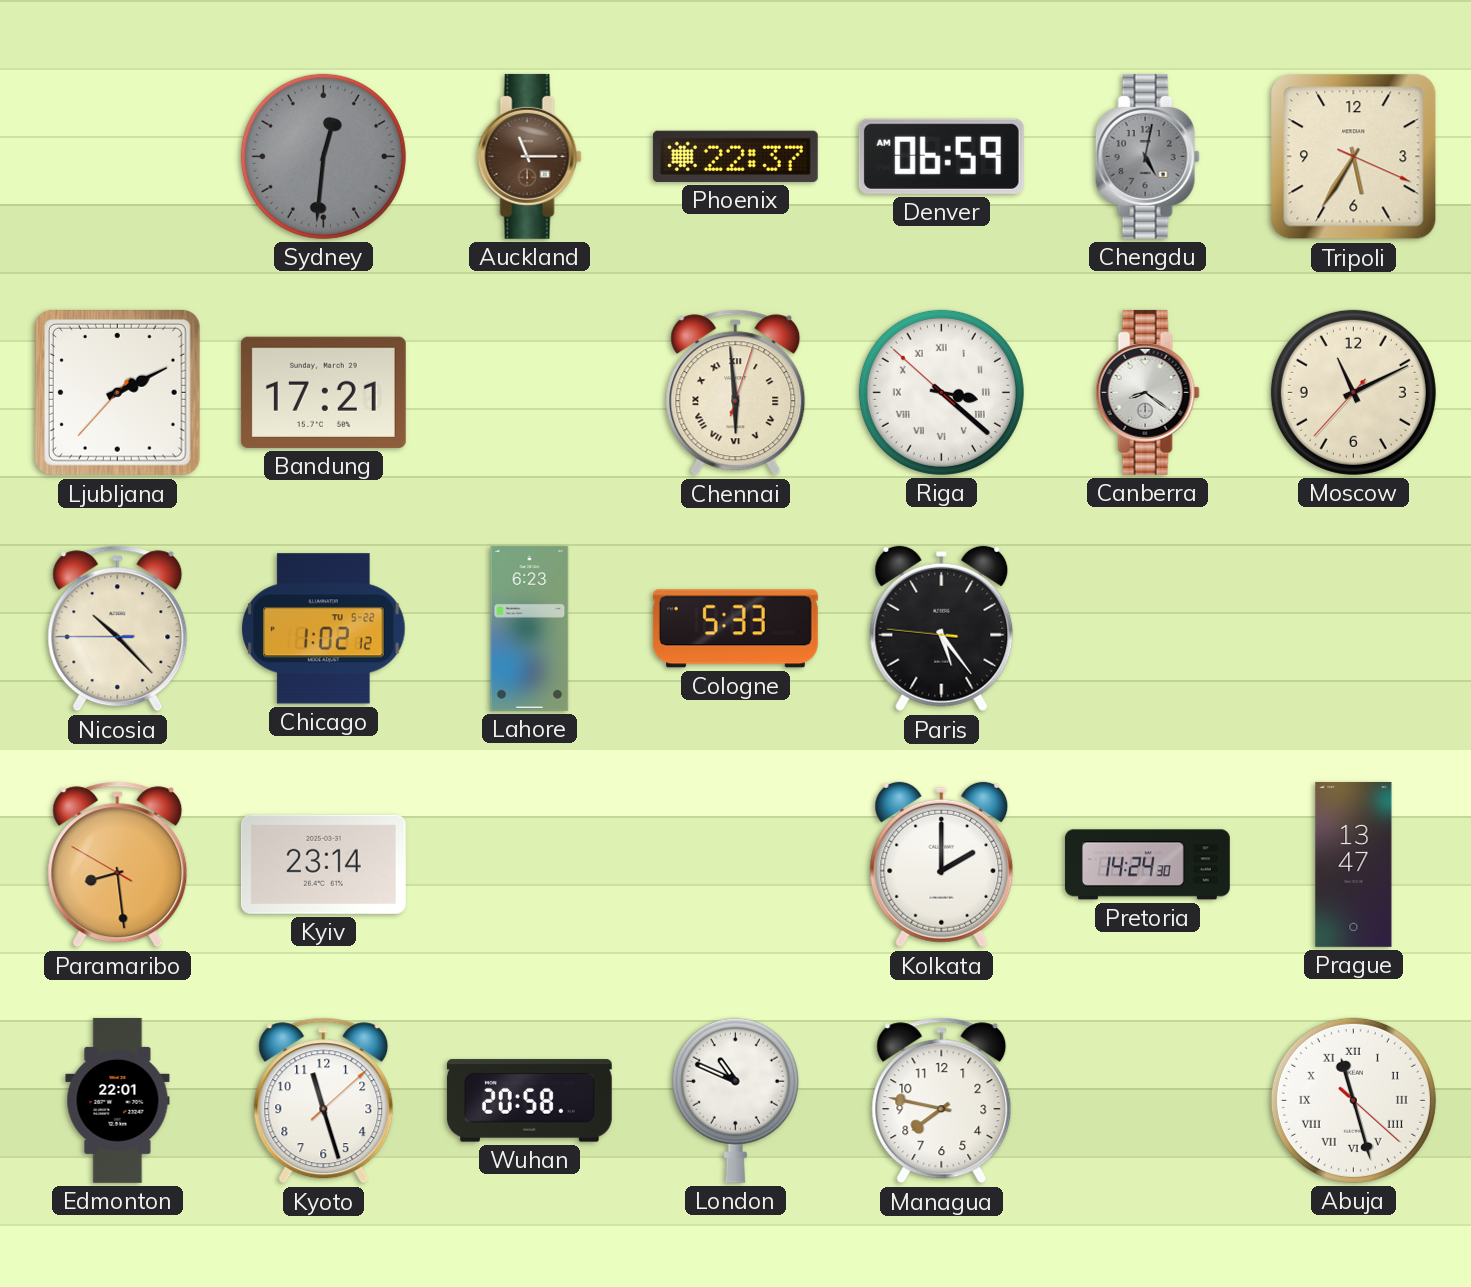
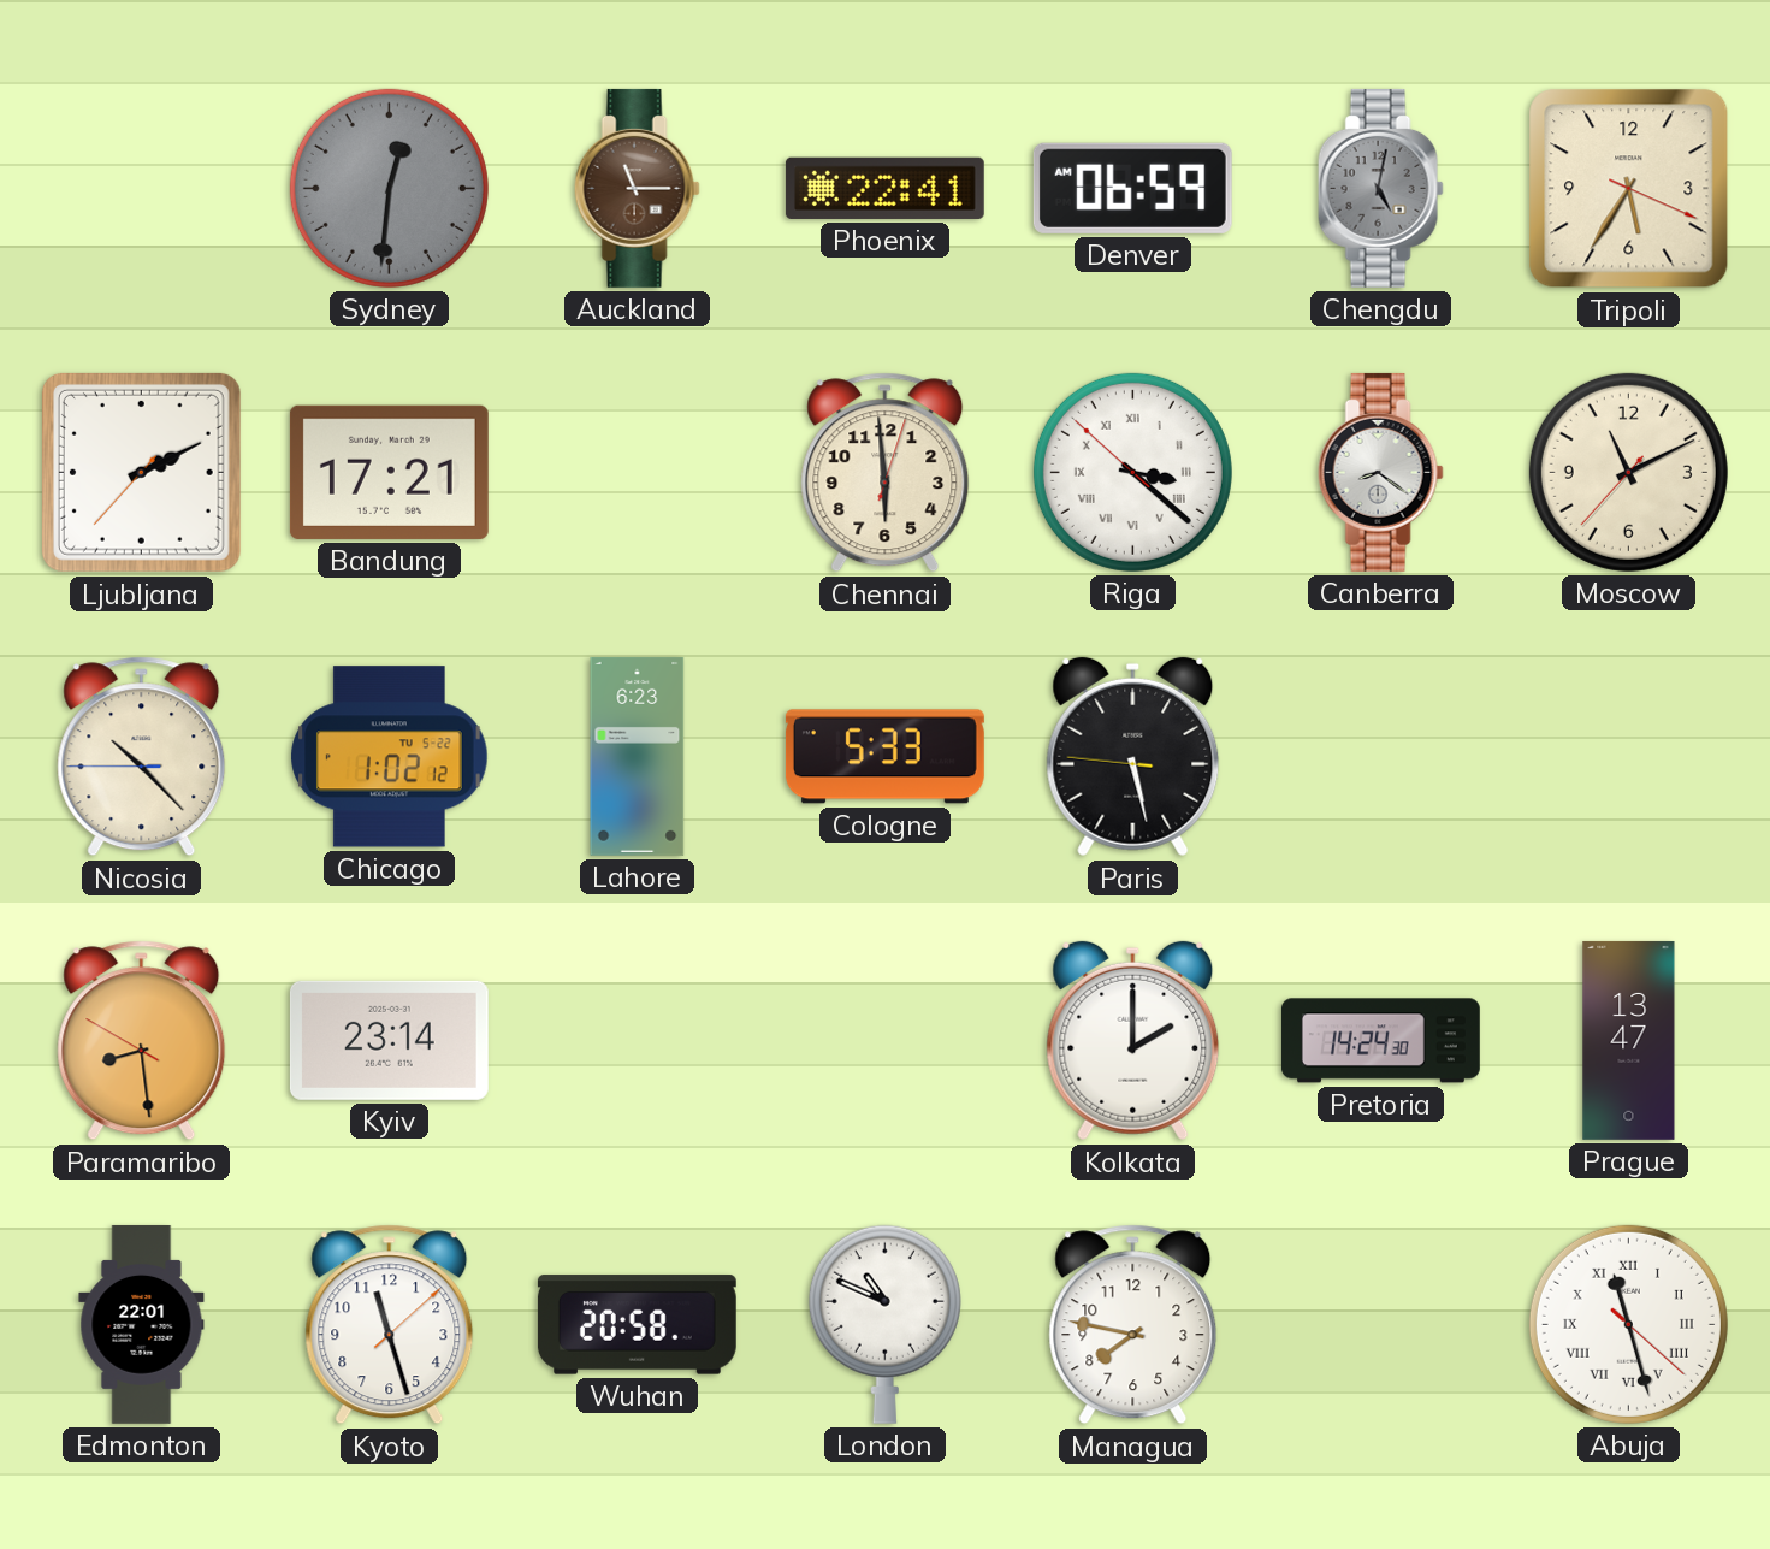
Phoenix: 22:37 -> 22:41 (884, 188)
Chennai numerals: Roman -> Arabic (886, 473)
Paris: 5:23 -> 5:27 (1133, 757)
